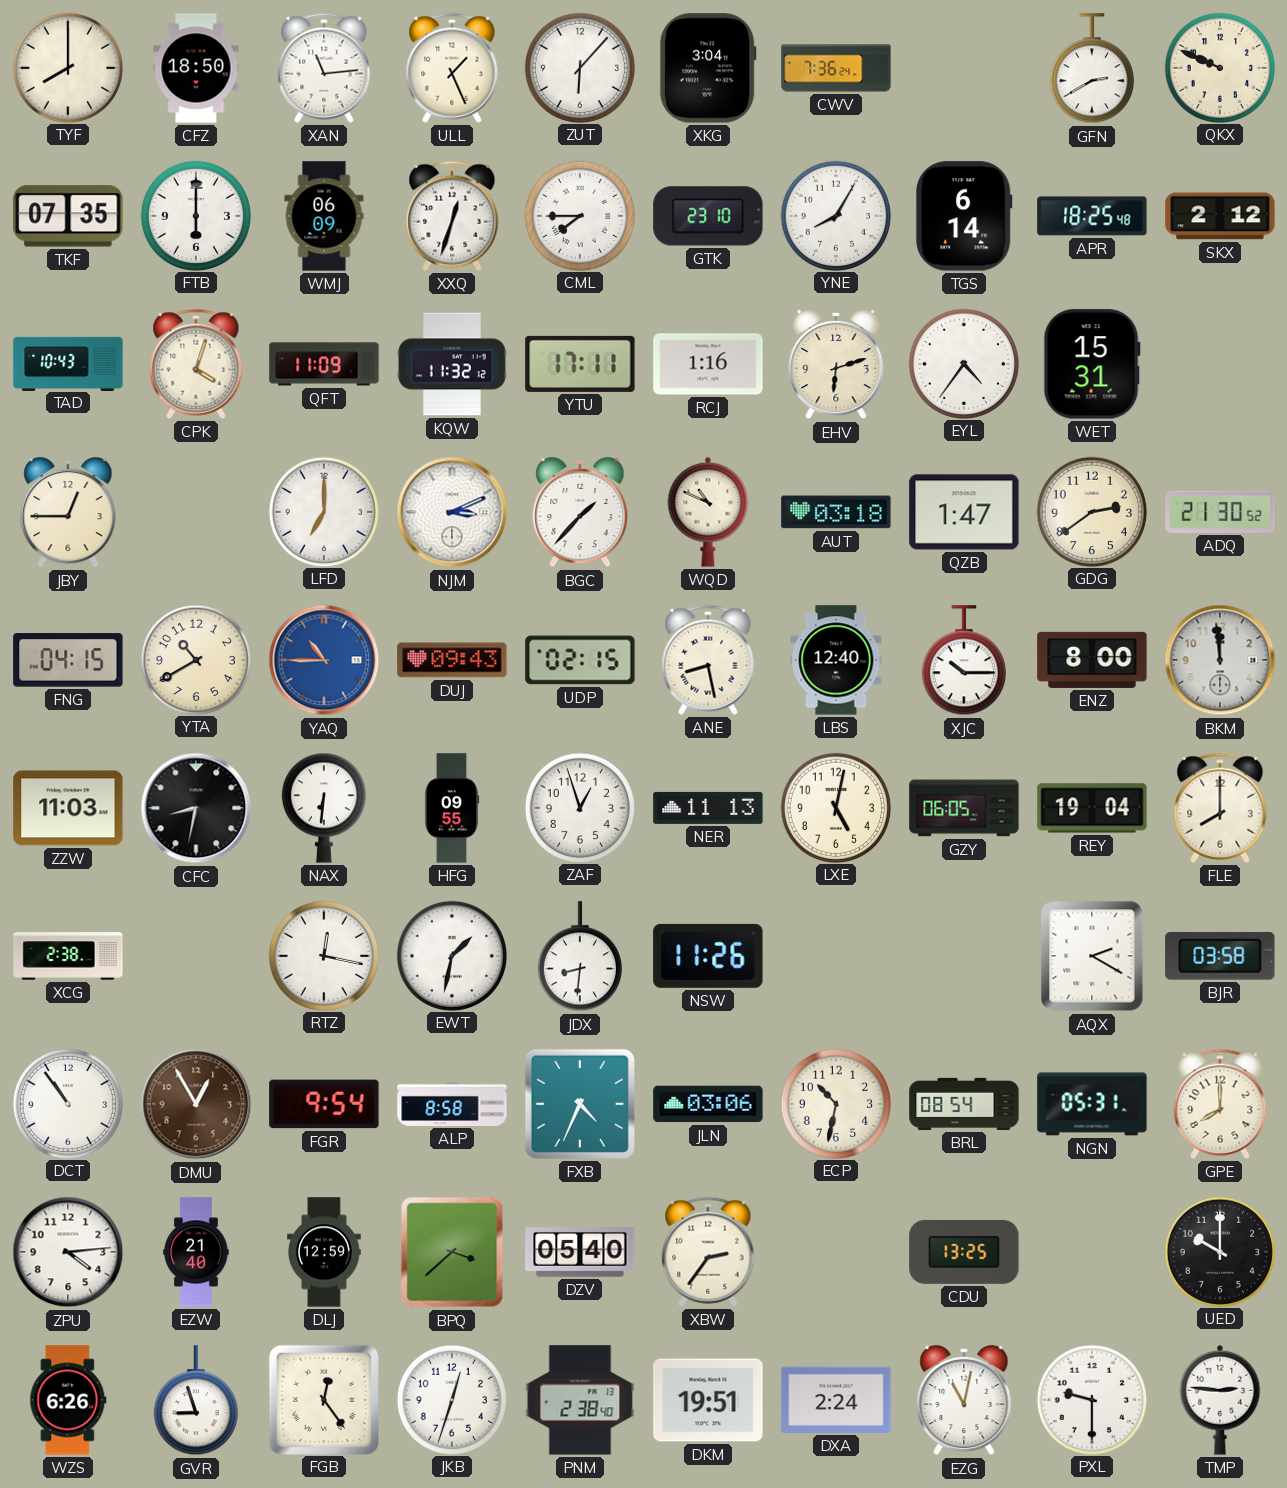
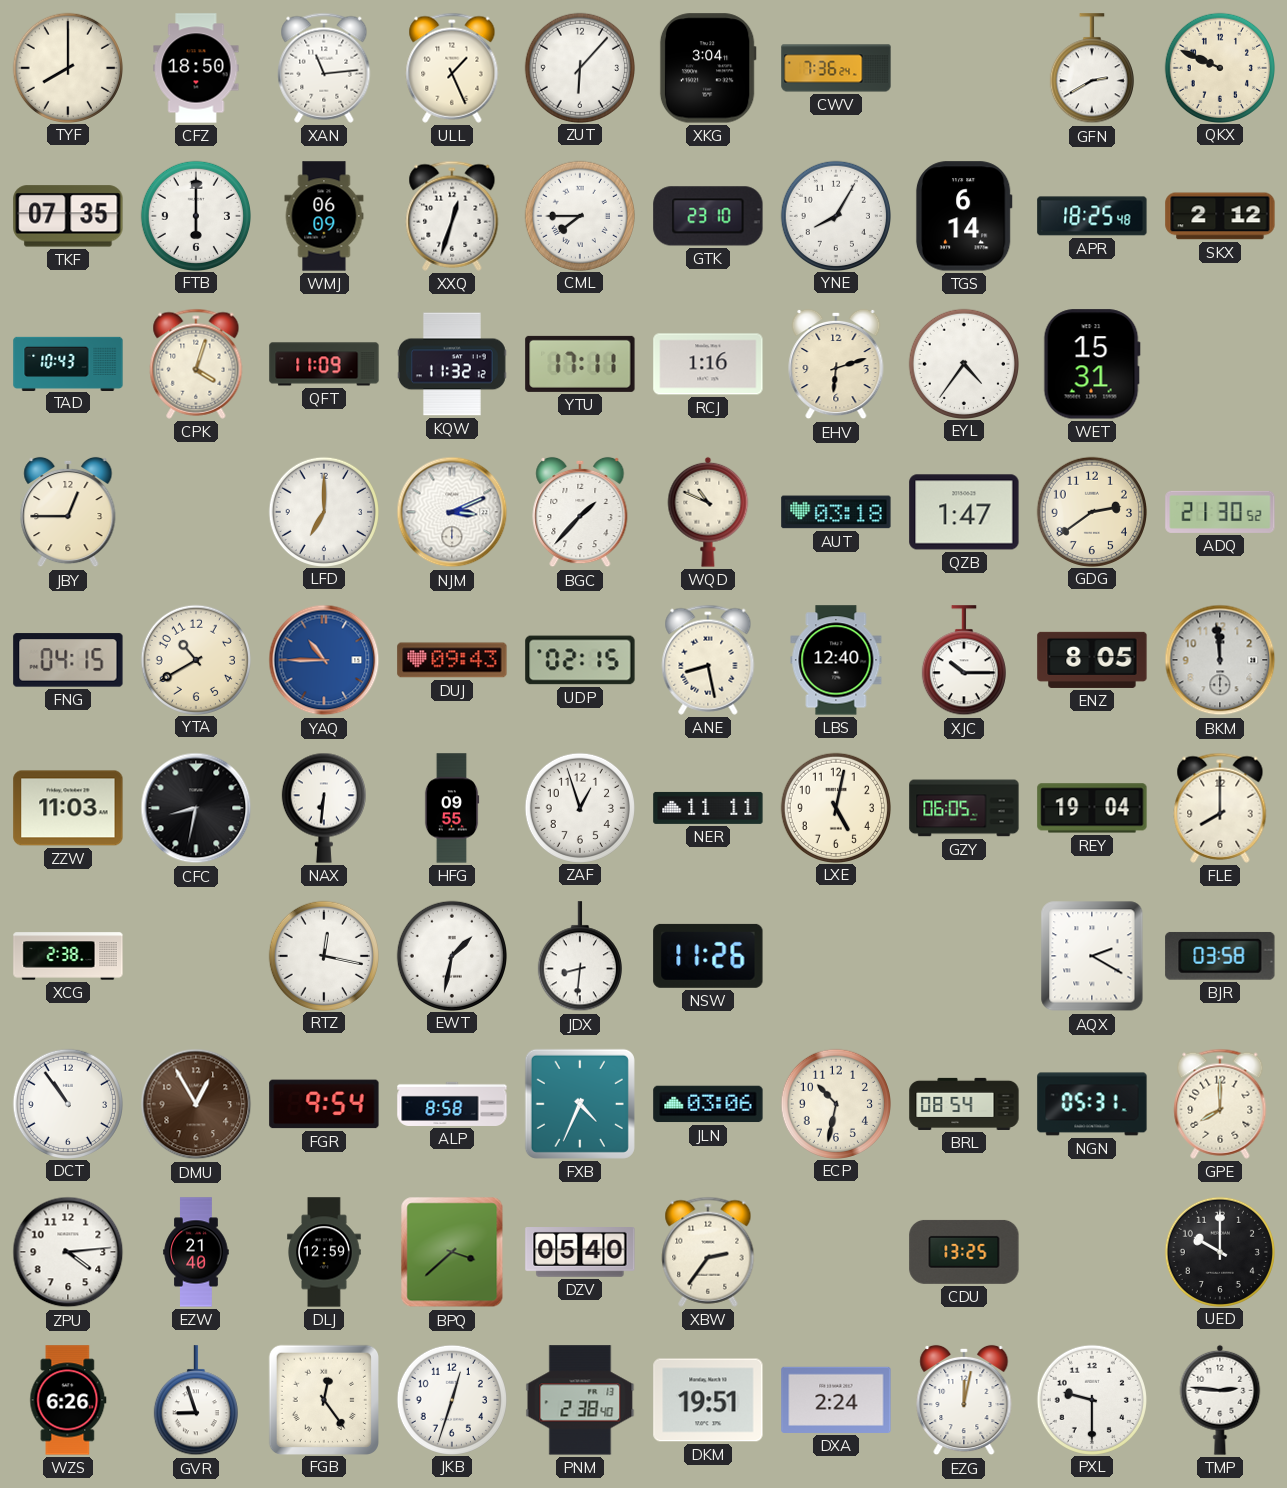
ENZ: 8:00 -> 8:05 (1092, 660)
NER: 11:13 -> 11:11 (708, 808)
EZG: 11:02 -> 12:02 (964, 1400)
